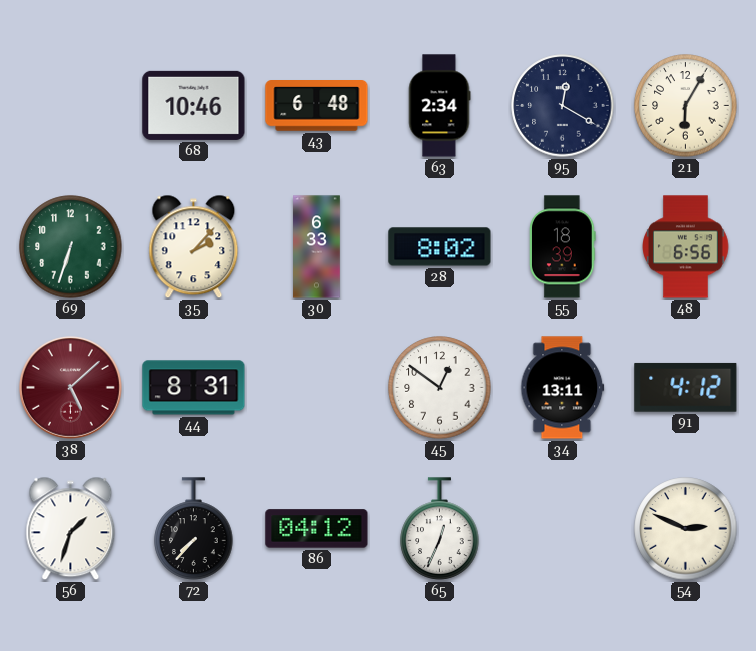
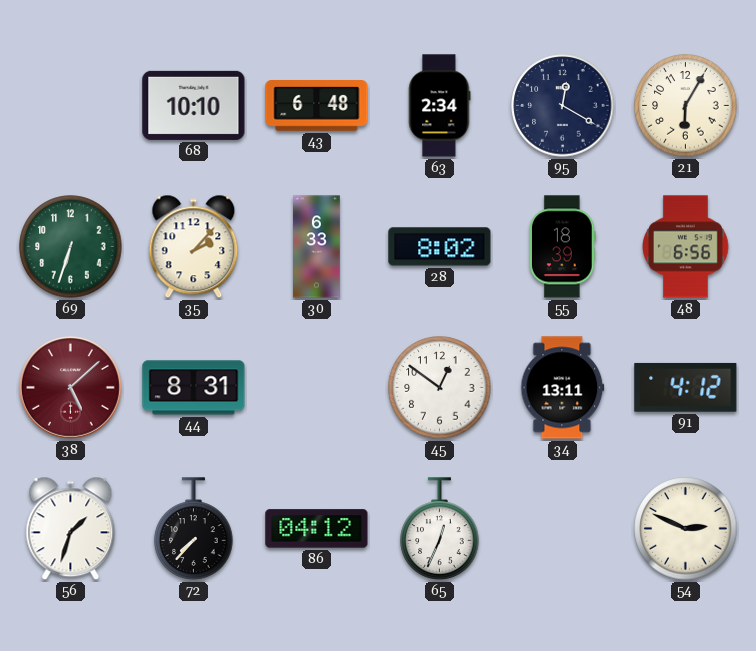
68: 10:46 -> 10:10 (194, 105)
